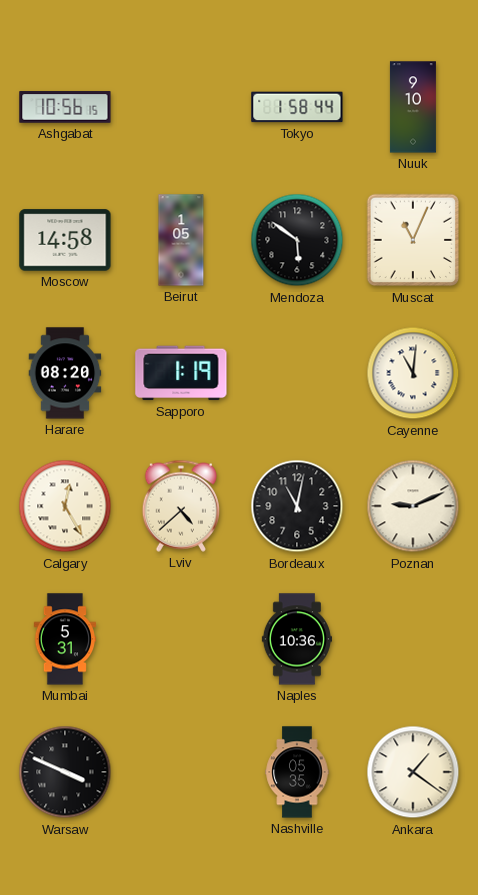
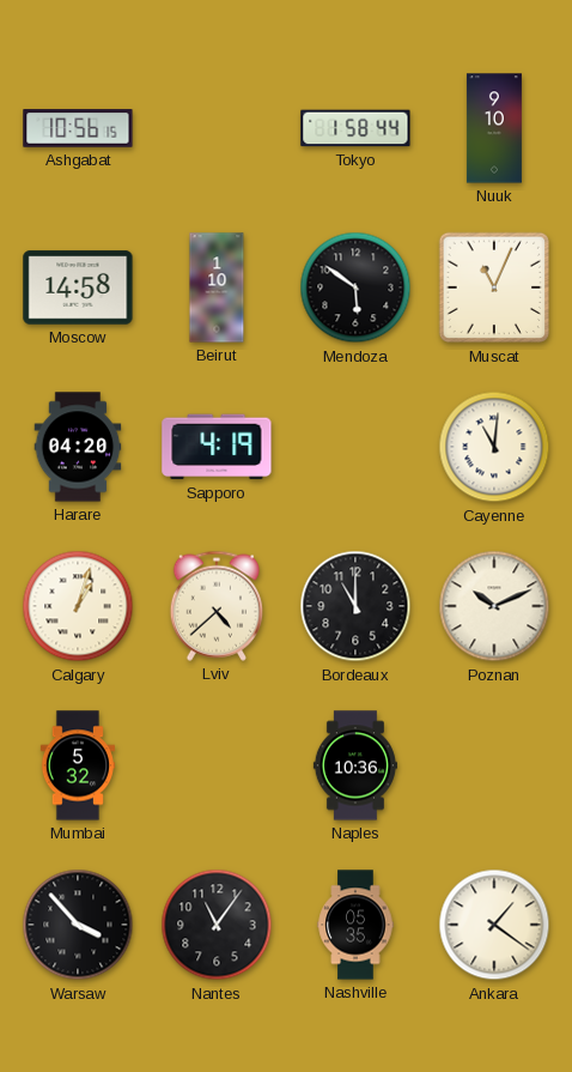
Beirut: 1:05 -> 1:10 (217, 287)
Harare: 08:20 -> 04:20 (78, 447)
Sapporo: 1:19 -> 4:19 (217, 447)
Calgary: 12:25 -> 1:03 (78, 606)
Bordeaux: 11:02 -> 11:00 (355, 606)
Poznan: 9:11 -> 10:11 (494, 606)
Mumbai: 5:31 -> 5:32 (78, 765)
Warsaw: 3:49 -> 3:53 (78, 925)
Nantes: none -> 11:06 (217, 925)
